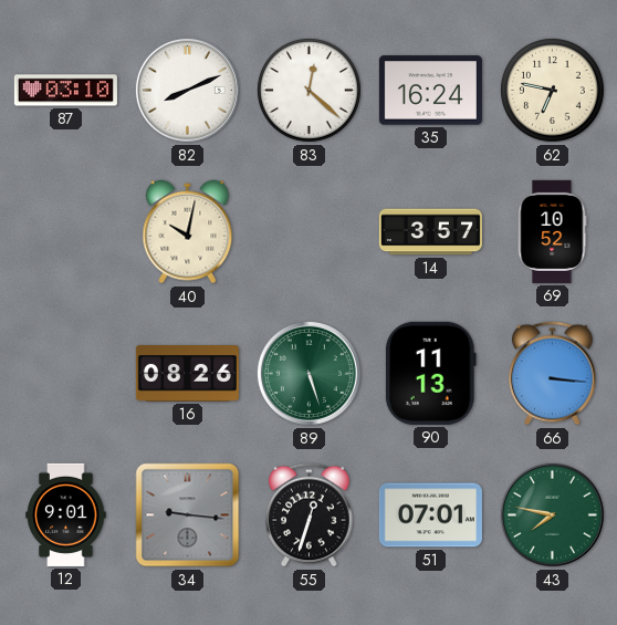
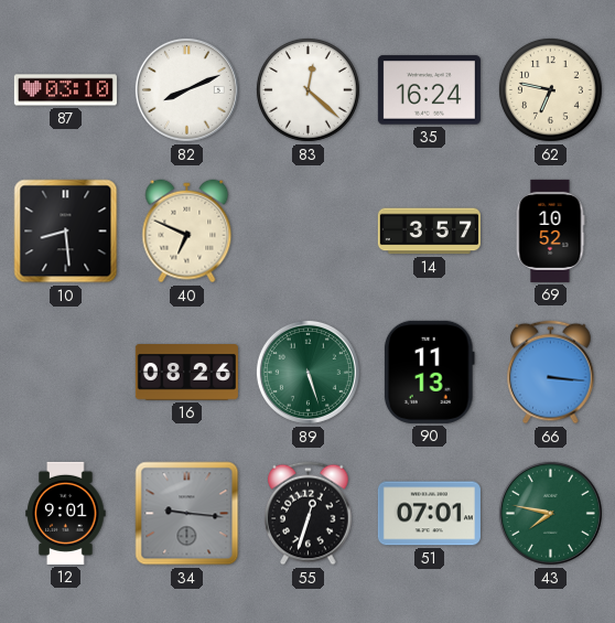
10: none -> 8:29 (66, 232)
40: 10:02 -> 6:49 (187, 232)
